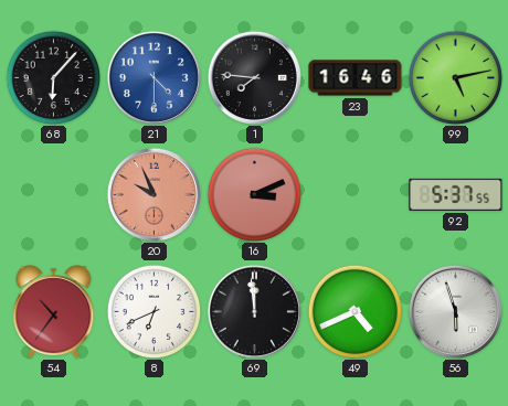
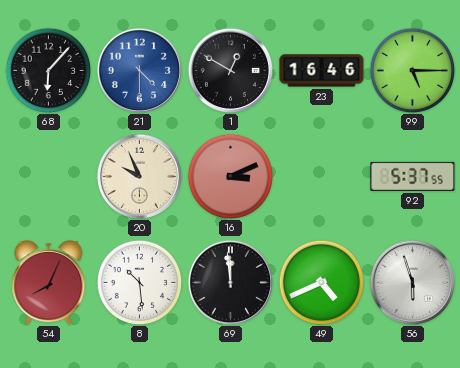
1: 7:46 -> 12:50 (230, 70)
99: 5:13 -> 5:15 (412, 70)
20 dial: salmon -> cream (139, 176)
54: 10:36 -> 8:04 (49, 283)
8: 6:41 -> 10:29 (139, 282)
